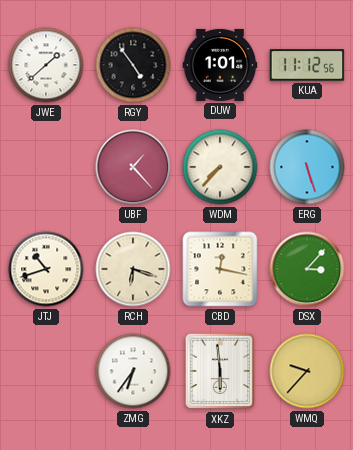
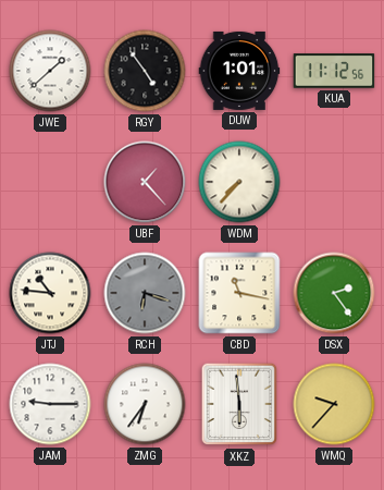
ERG: 5:27 -> none (307, 167)
JTJ: 10:42 -> 10:46 (50, 293)
RCH dial: cream -> grey (145, 293)
CBD: 12:17 -> 11:17 (239, 293)
DSX: 3:07 -> 2:24 (334, 293)
JAM: none -> 9:15 (50, 404)
